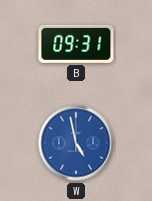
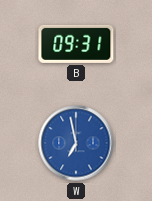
W: 4:58 -> 6:58 (76, 143)
